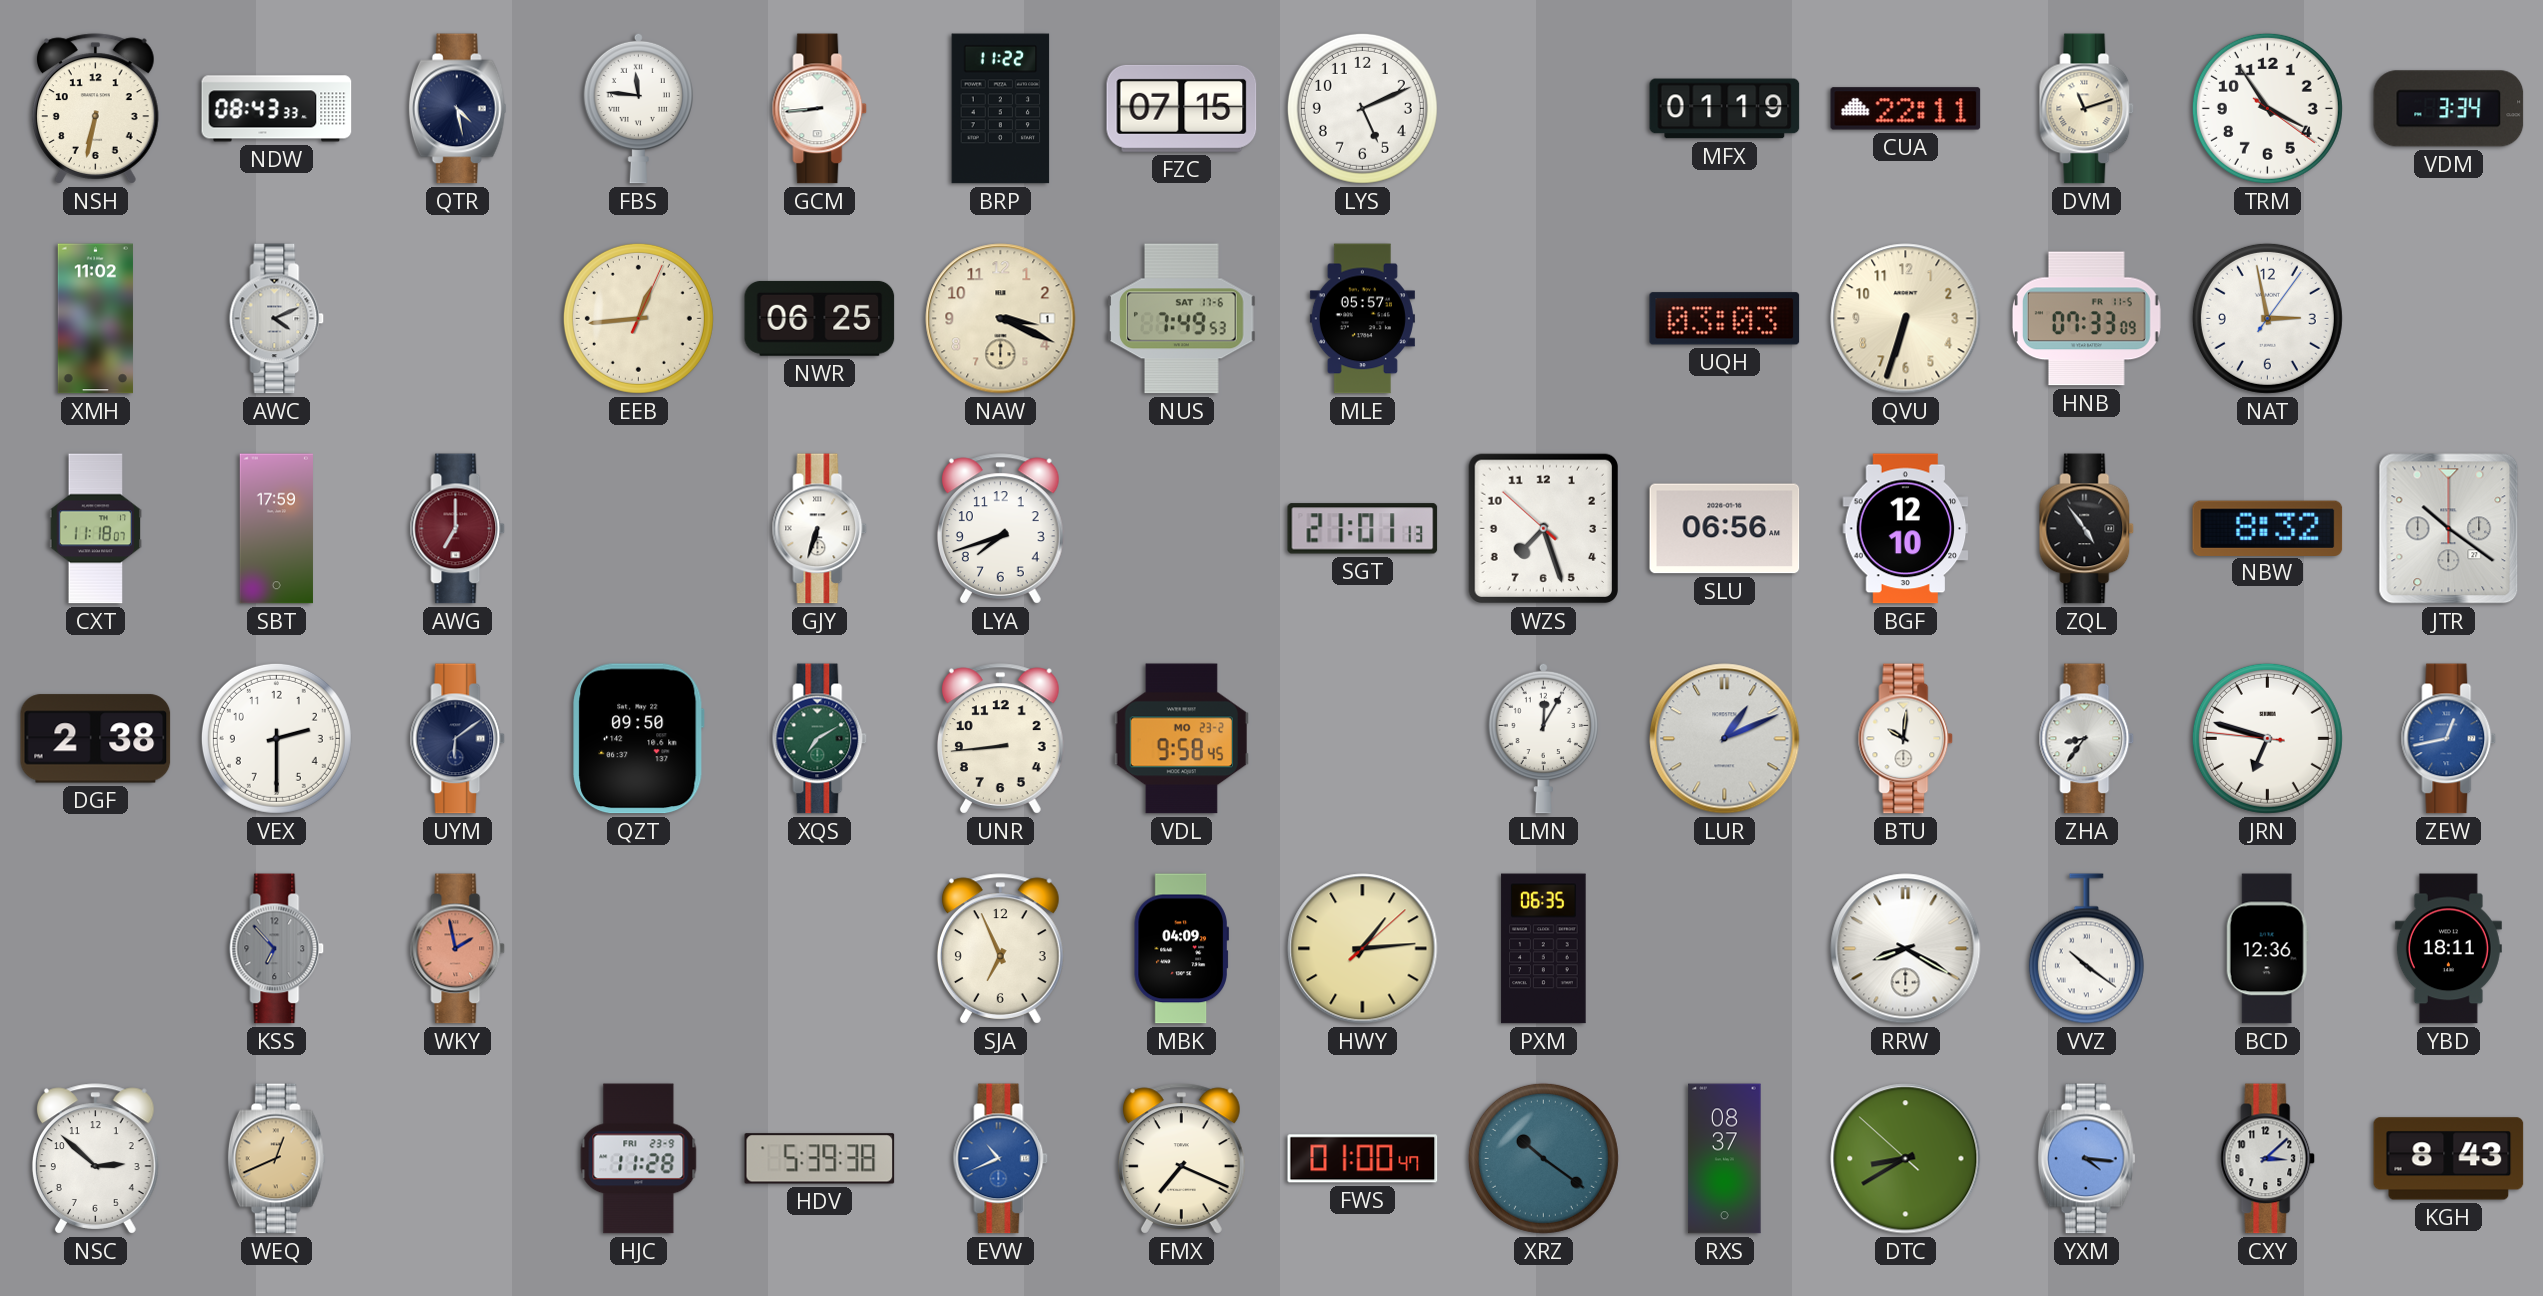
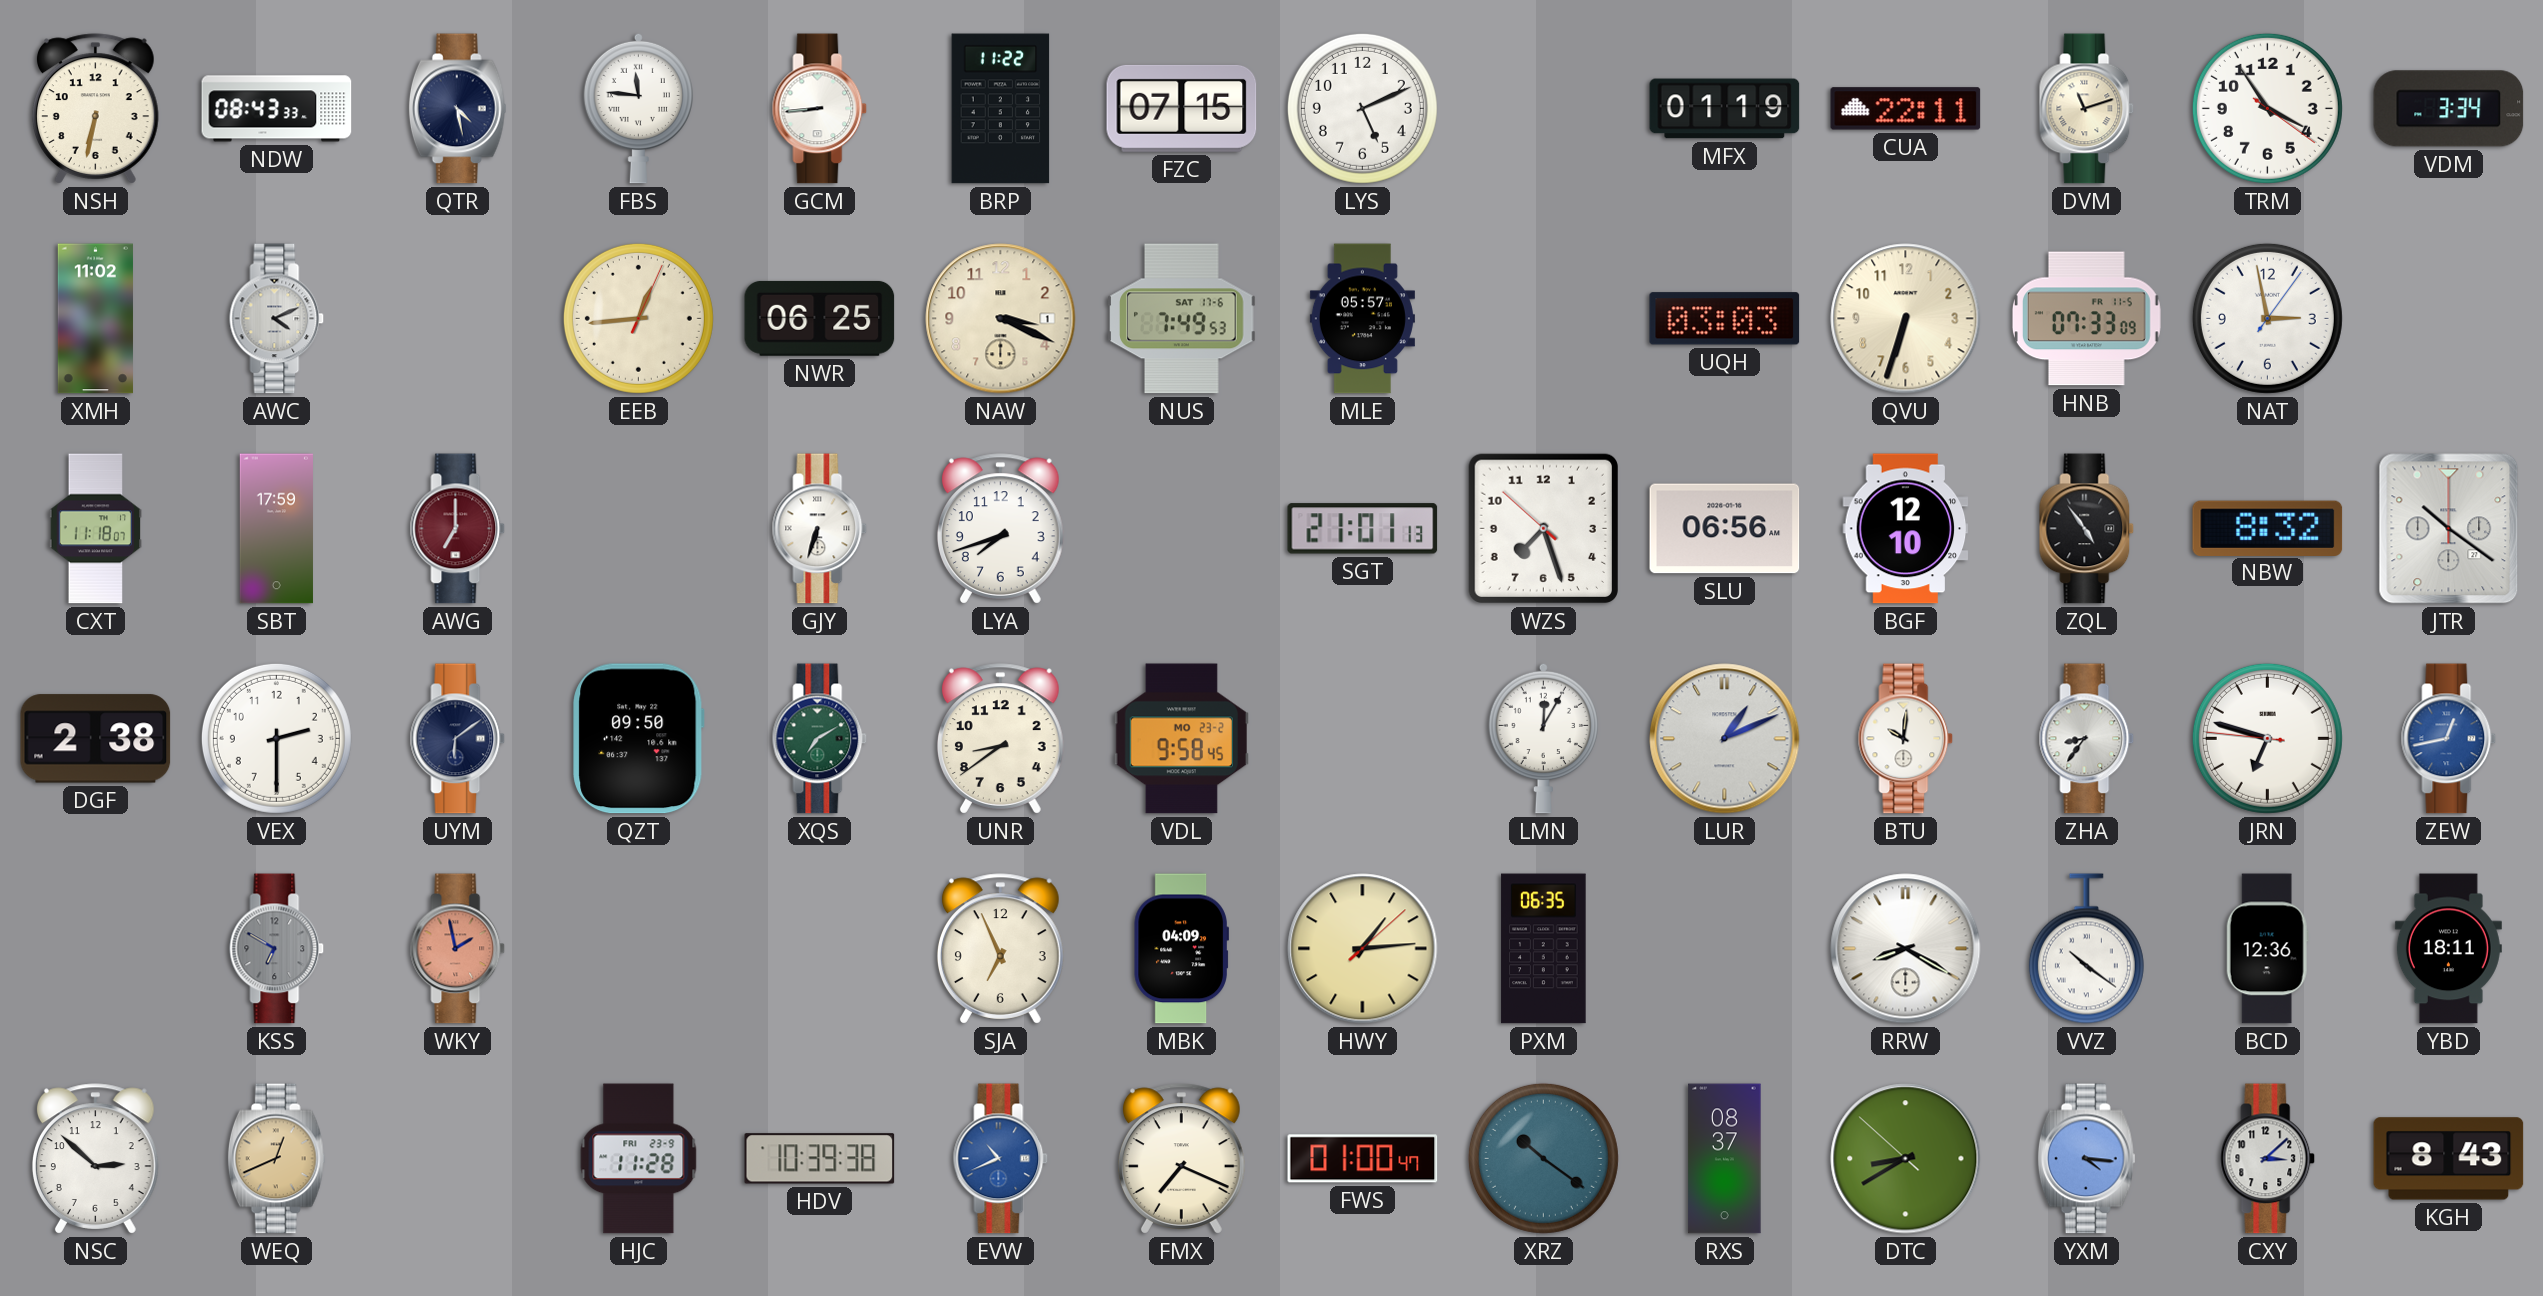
UNR: 8:44 -> 8:39 (1000, 739)
KSS: 6:53 -> 6:50 (277, 949)
HDV: 5:39 -> 10:39 (820, 1159)
